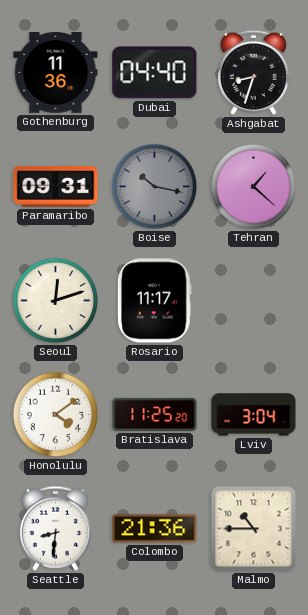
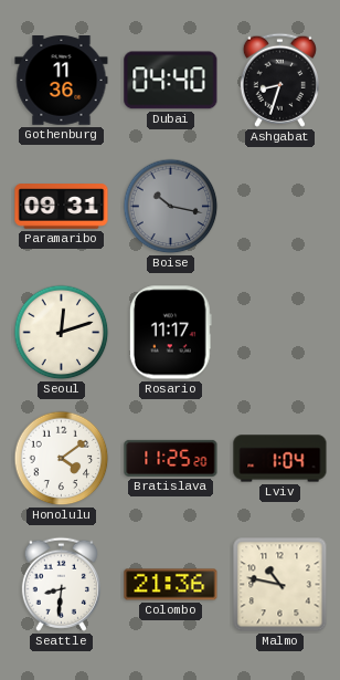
Tehran: 1:22 -> none (254, 187)
Lviv: 3:04 -> 1:04 (280, 459)
Malmo: 10:45 -> 10:47 (280, 585)
